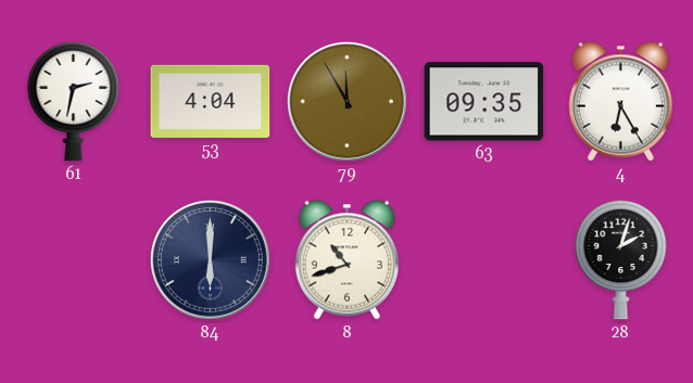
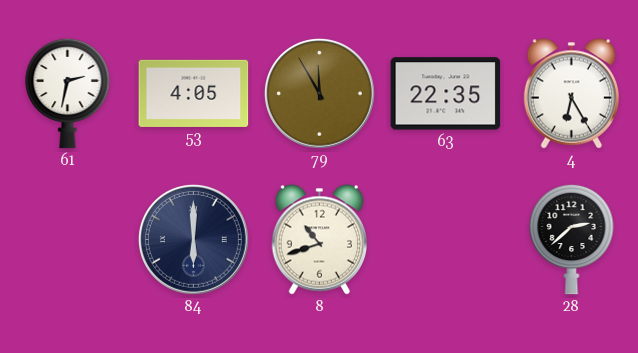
53: 4:04 -> 4:05 (194, 93)
63: 09:35 -> 22:35 (446, 94)
28: 2:03 -> 2:38 (572, 239)
